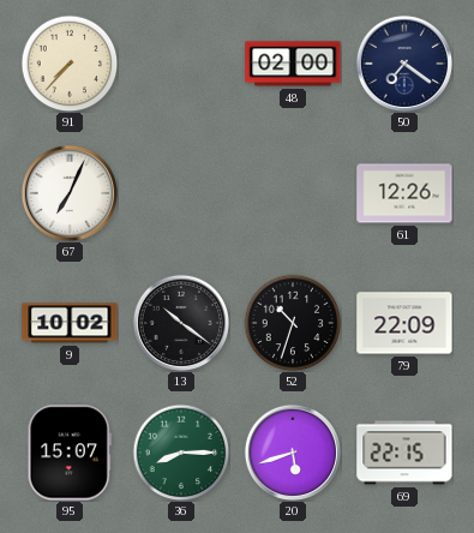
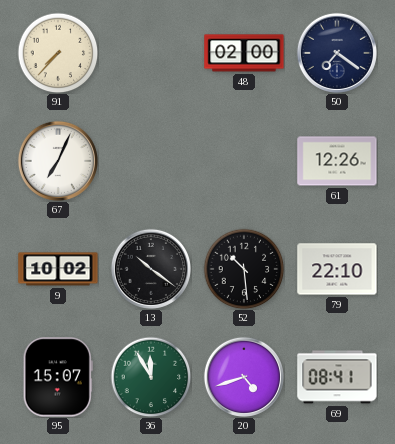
52: 10:33 -> 10:29 (244, 269)
79: 22:09 -> 22:10 (337, 269)
36: 8:15 -> 11:55 (151, 377)
20: 5:42 -> 4:42 (244, 377)
69: 22:15 -> 08:41 (337, 377)
